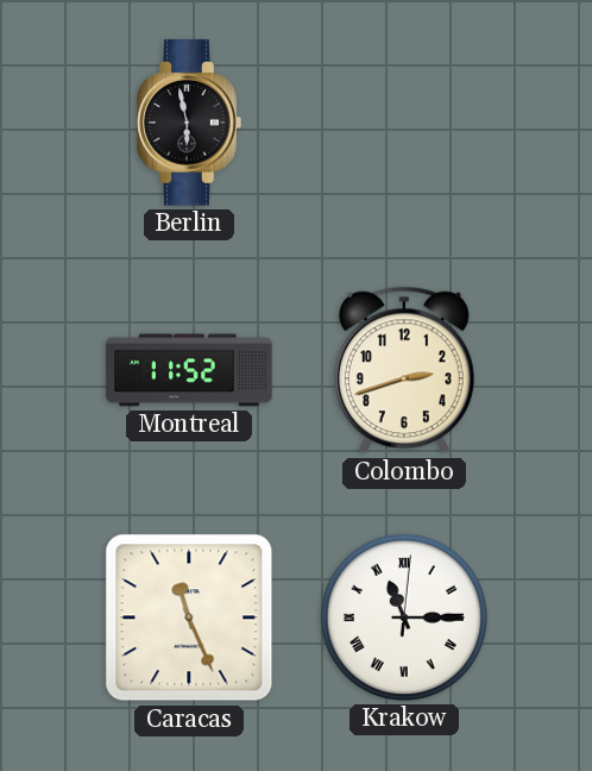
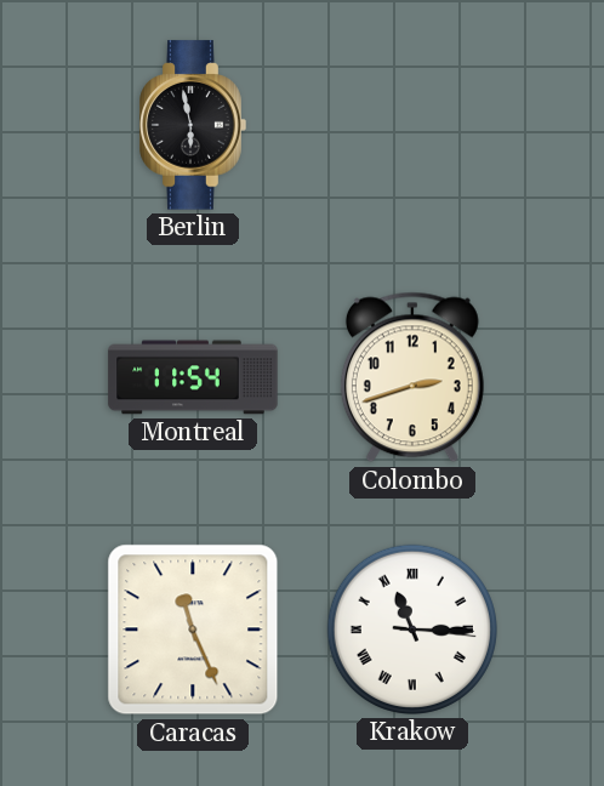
Montreal: 11:52 -> 11:54 (193, 377)
Krakow: 11:15:01 -> 11:15:16 (412, 630)
